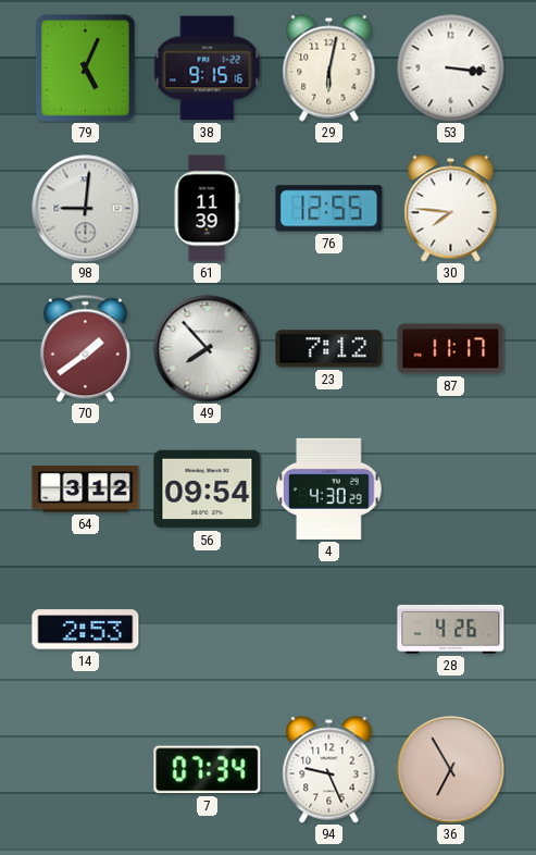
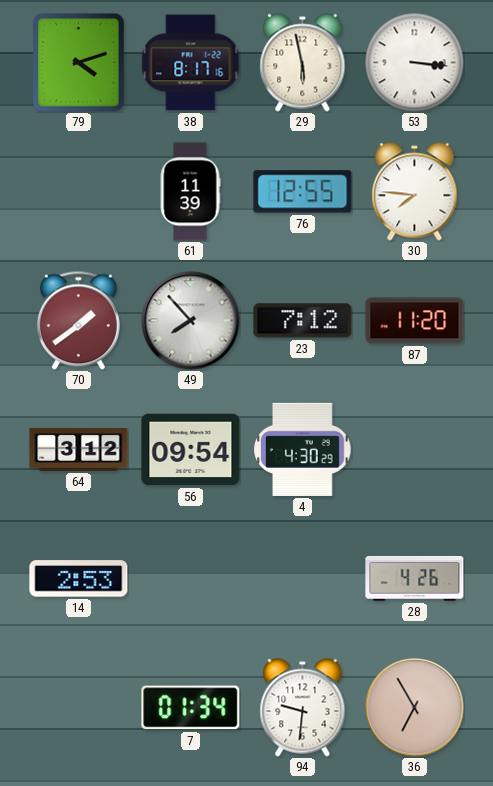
79: 5:04 -> 4:12 (79, 63)
38: 9:15 -> 8:17 (191, 63)
29: 6:02 -> 5:58 (303, 63)
98: 9:01 -> none (86, 209)
87: 11:17 -> 11:20 (415, 321)
7: 07:34 -> 01:34 (191, 708)
94: 9:26 -> 9:31 (303, 708)
